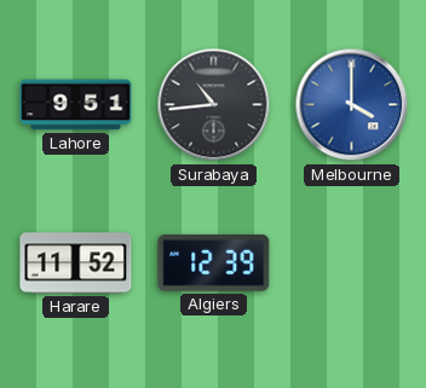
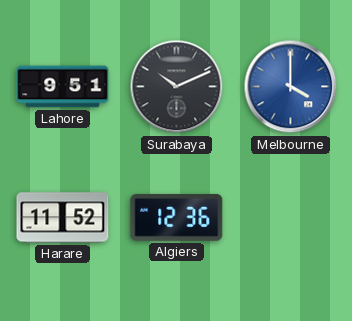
Surabaya: 10:44 -> 10:11 (177, 87)
Algiers: 12:39 -> 12:36 (177, 217)
